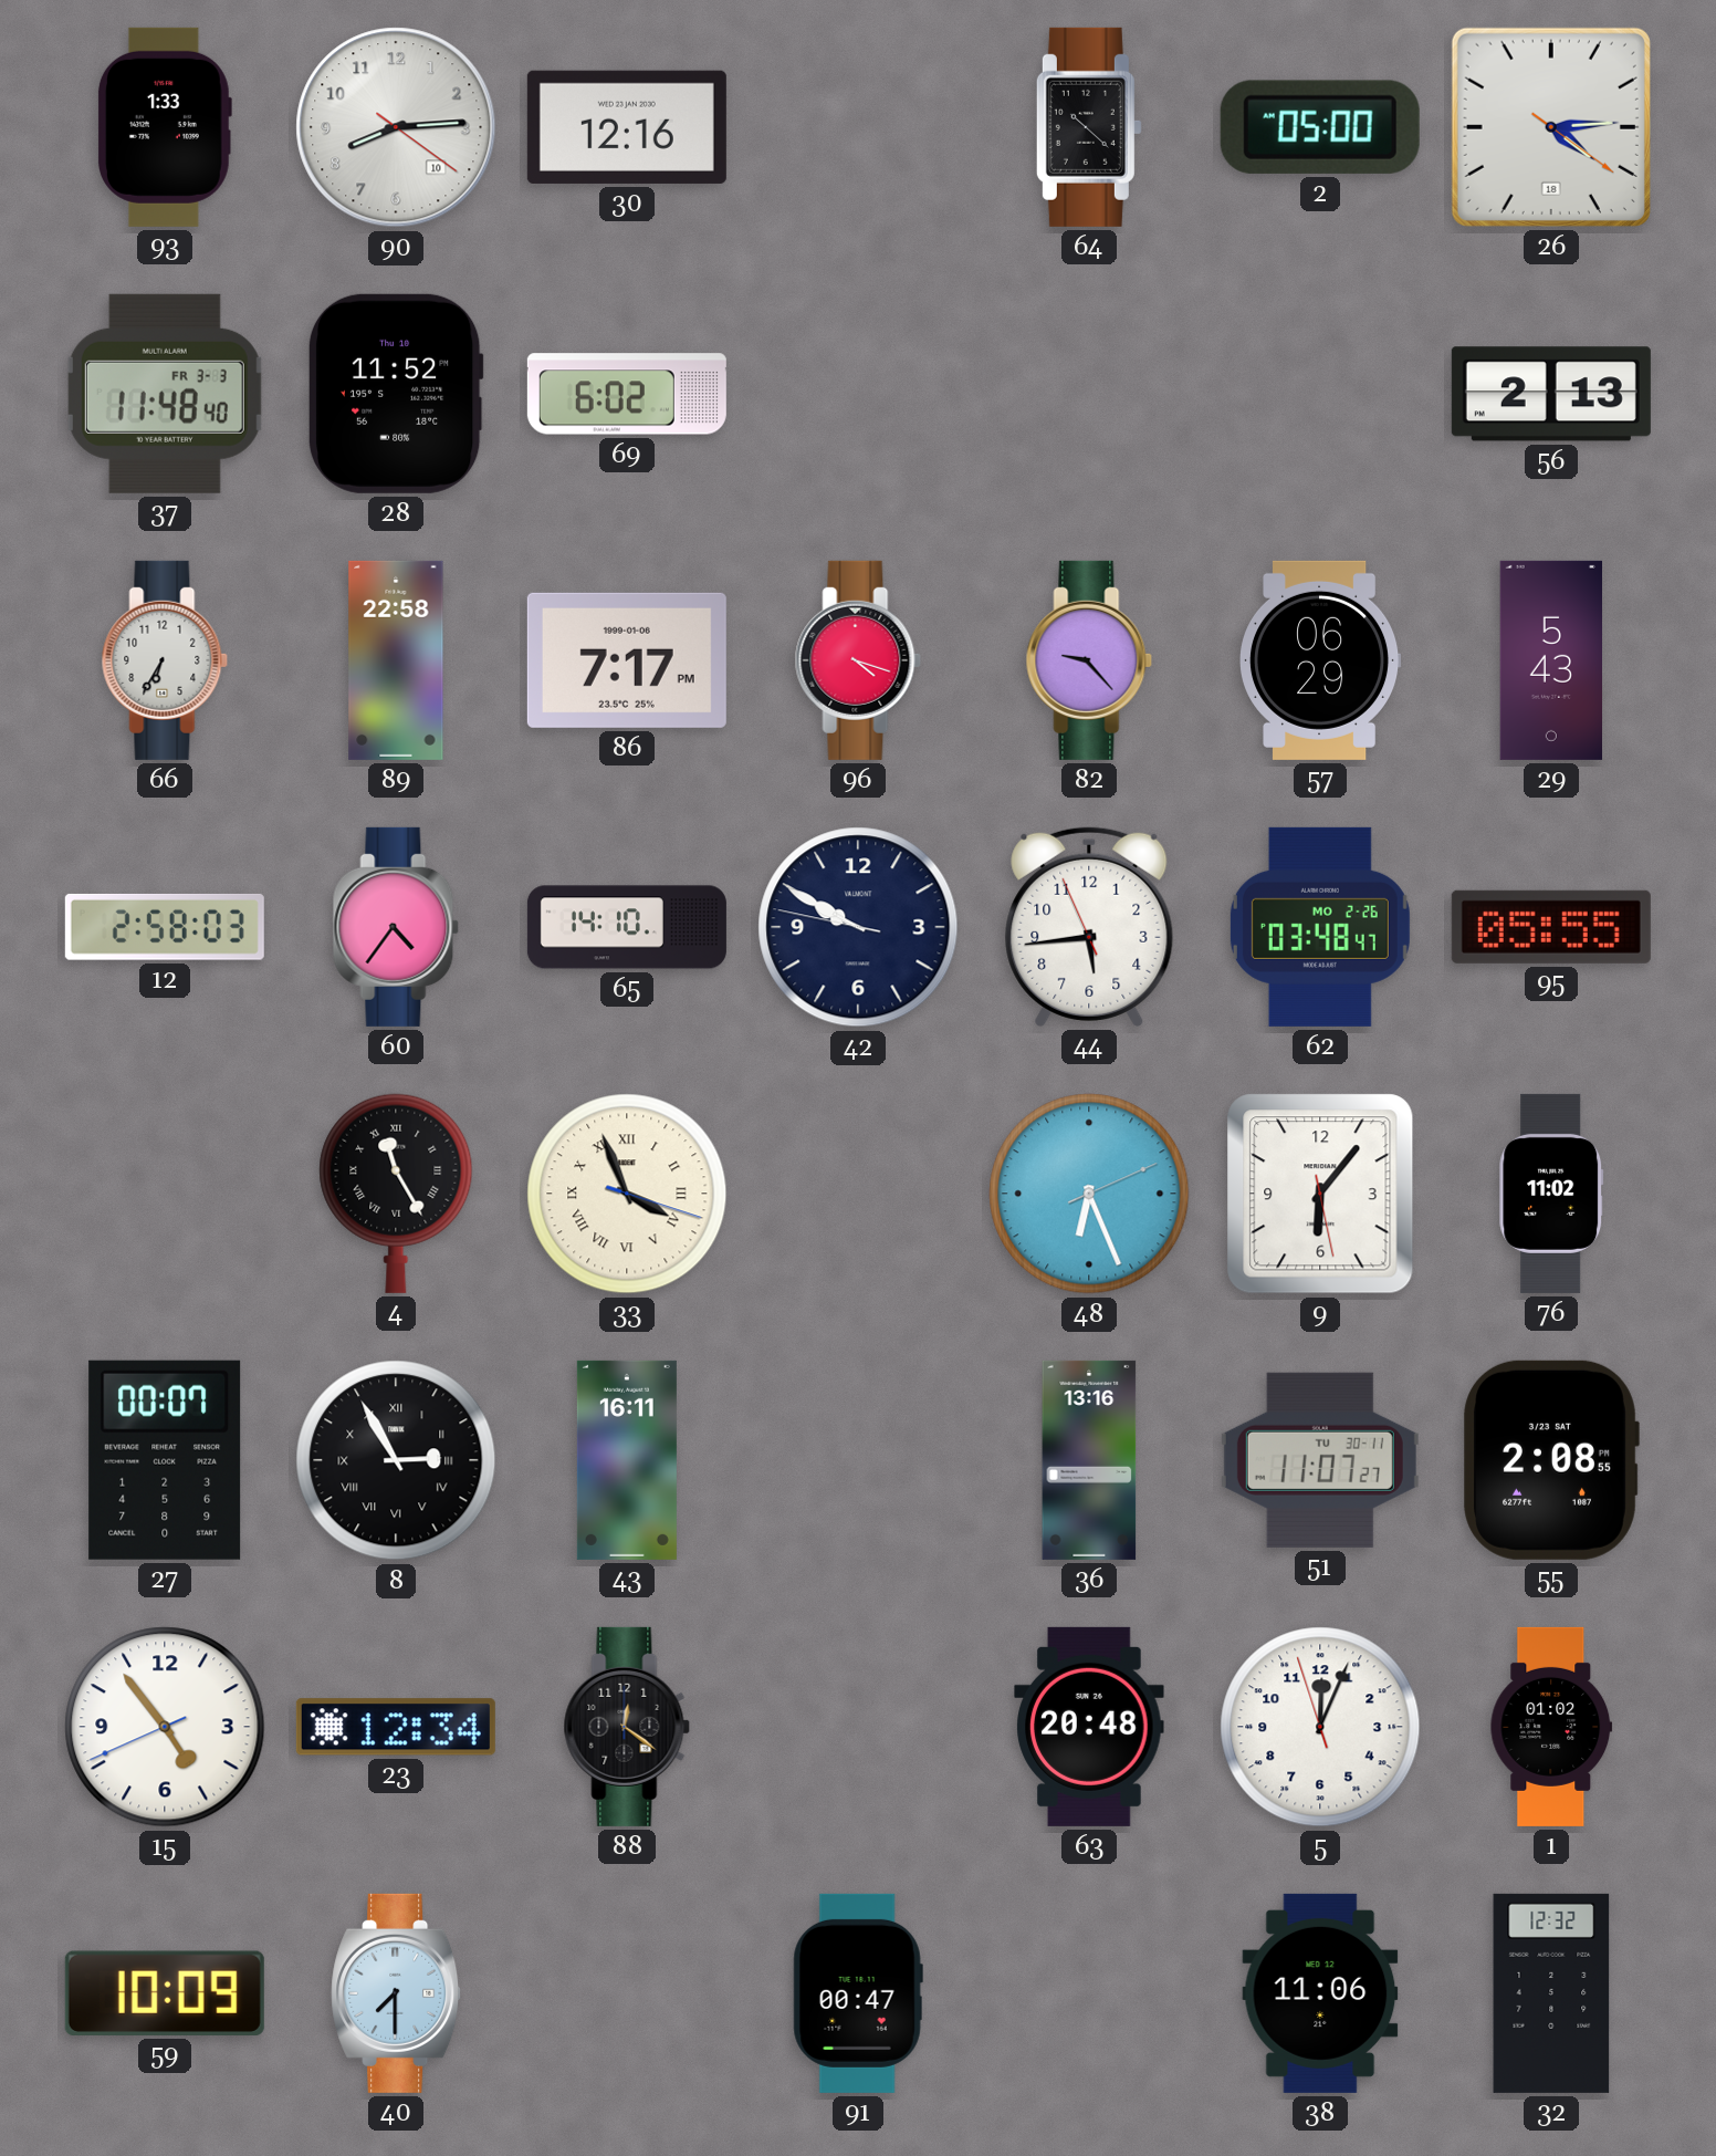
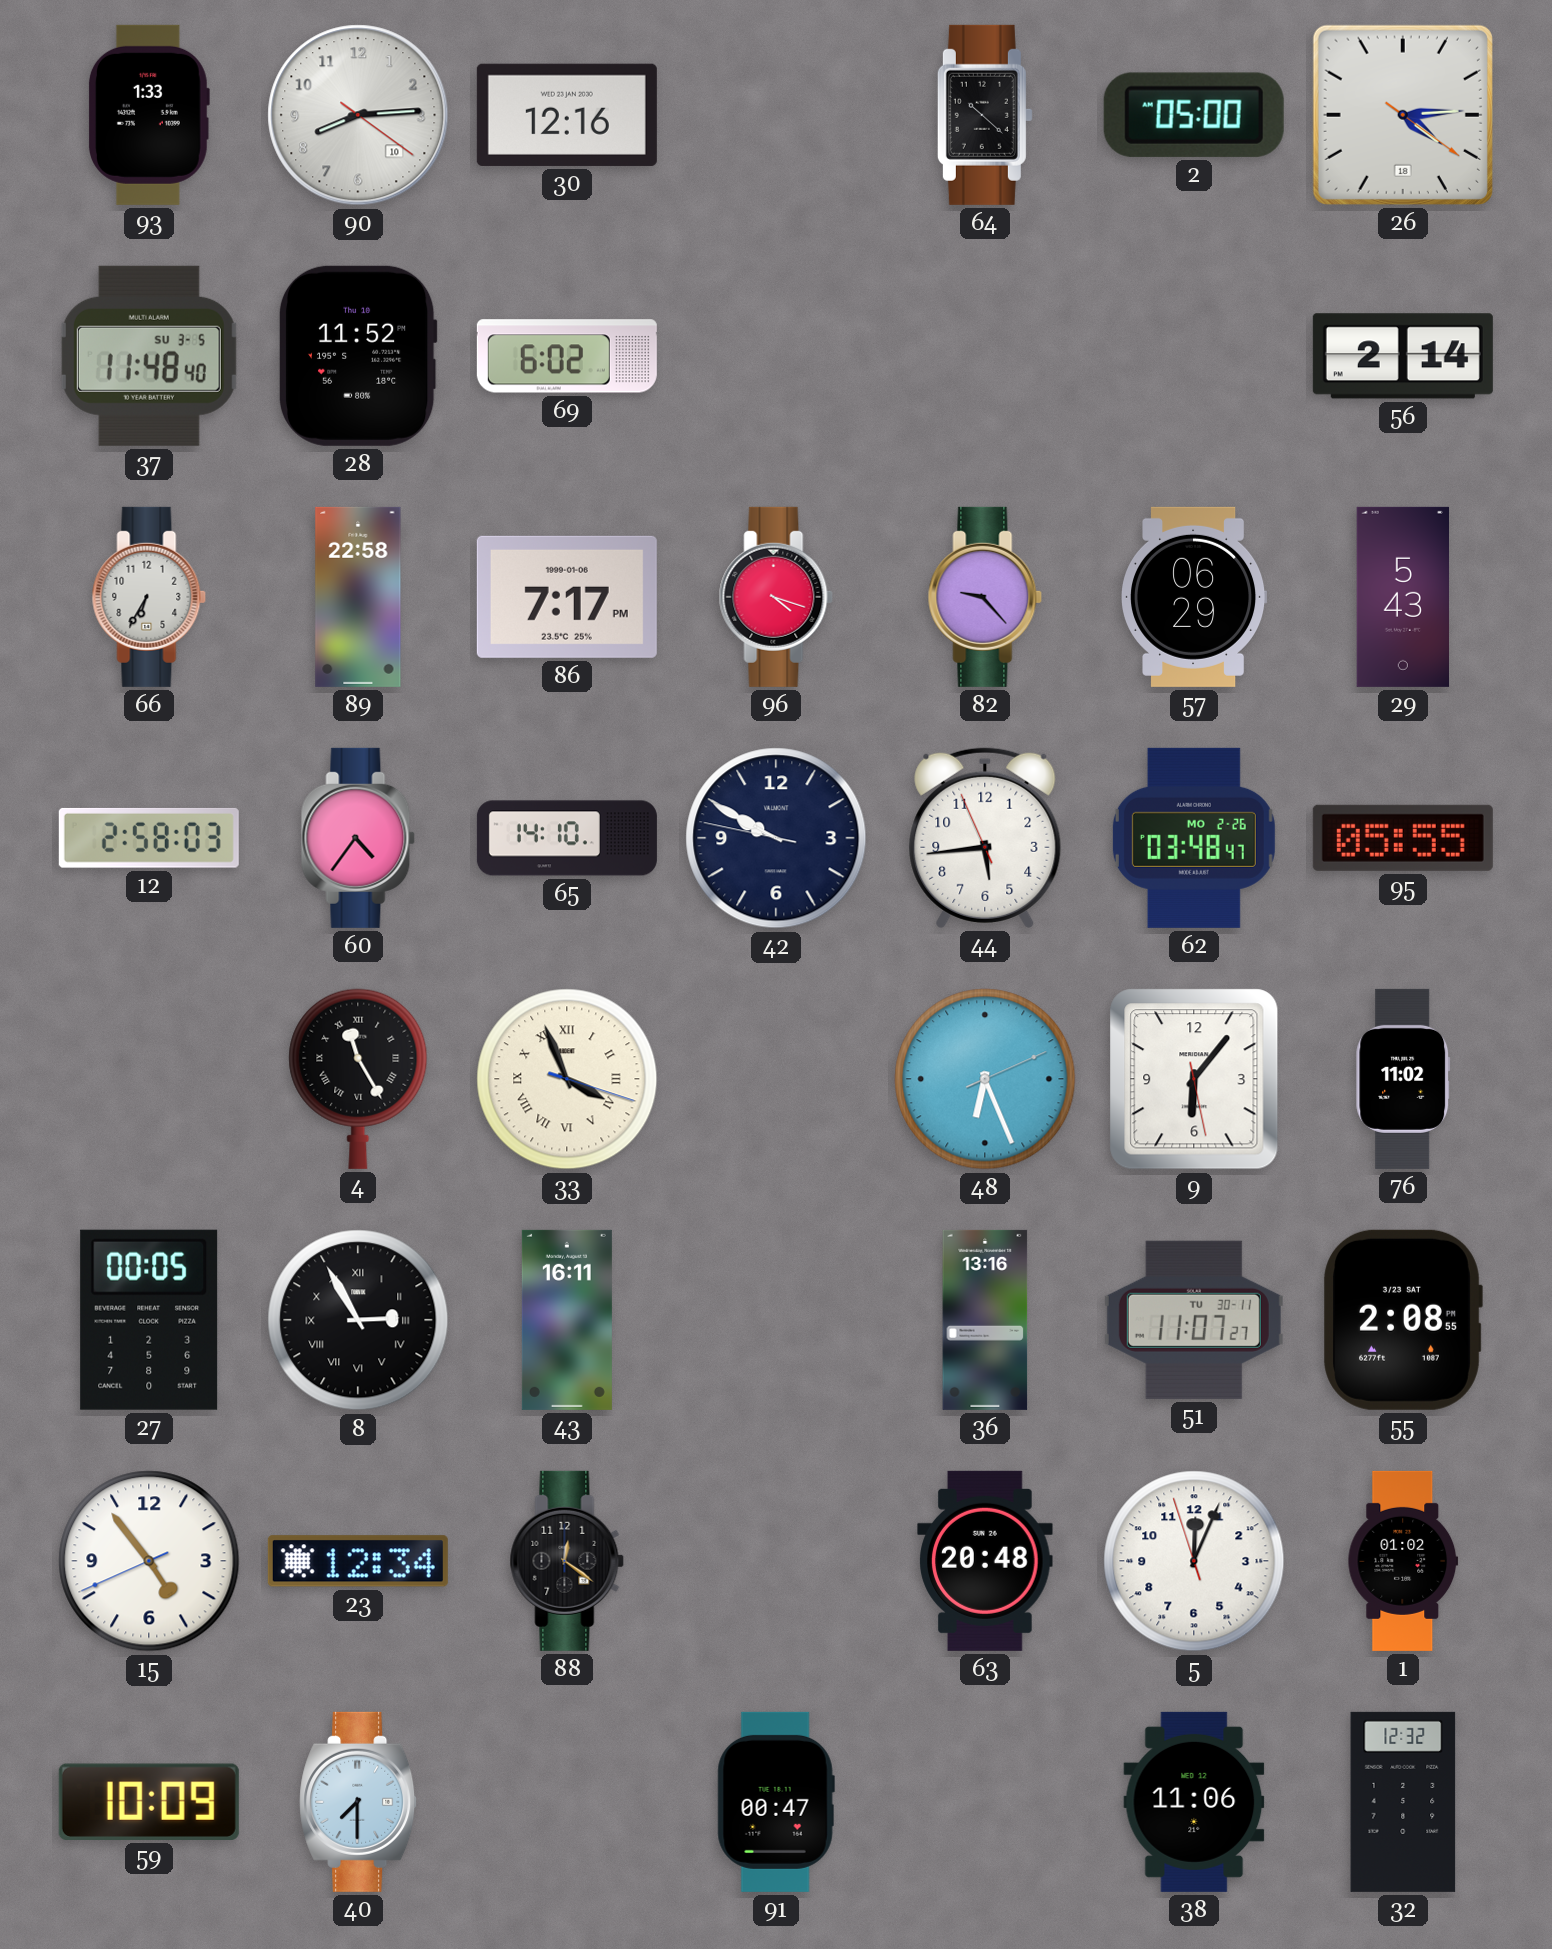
37 date: FR 3-3 -> SU 3-5 (149, 356)
56: 2:13 -> 2:14 (1403, 356)
27: 00:07 -> 00:05 (149, 1320)
